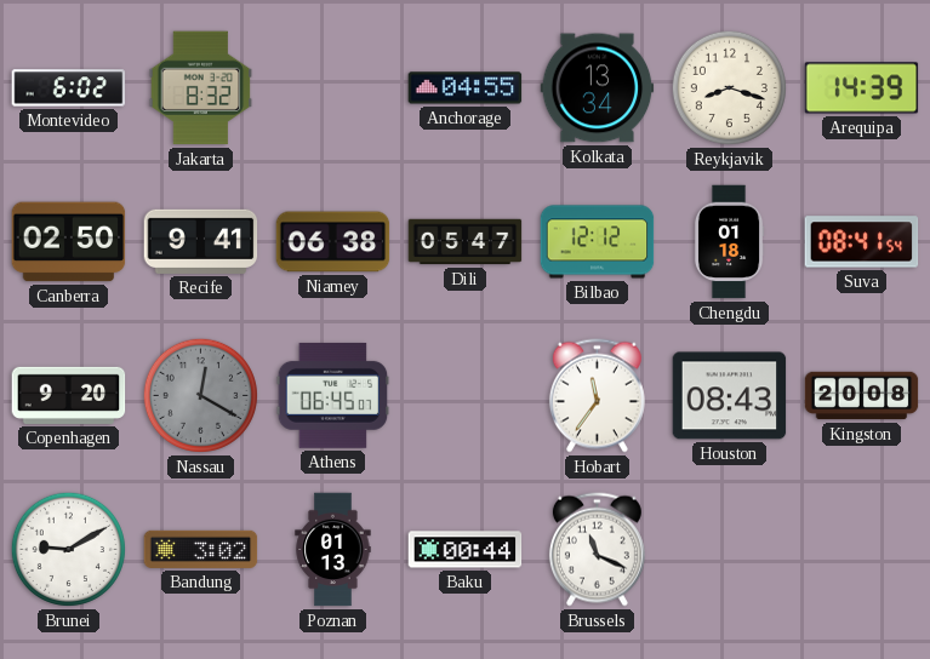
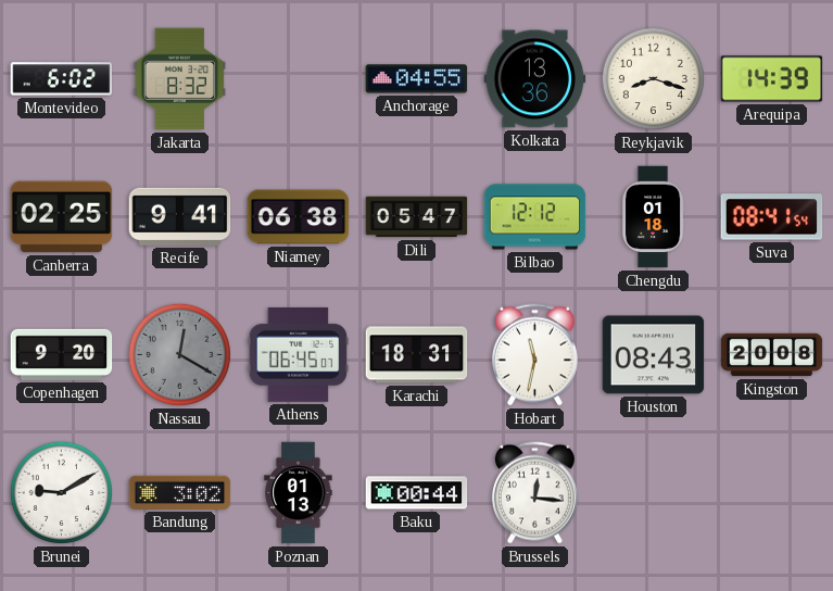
Kolkata: 13:34 -> 13:36 (535, 79)
Canberra: 02:50 -> 02:25 (62, 217)
Karachi: none -> 18:31 (417, 355)
Hobart: 11:36 -> 11:32 (534, 355)
Brussels: 11:19 -> 12:16 (534, 493)
